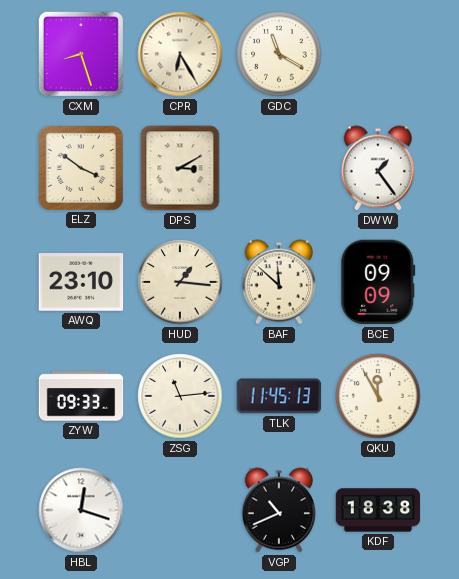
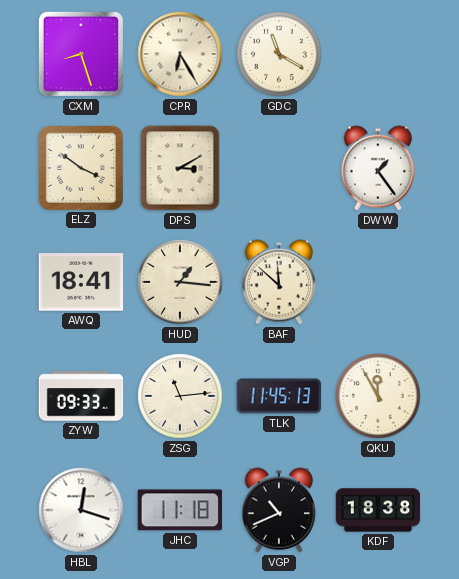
AWQ: 23:10 -> 18:41 (81, 282)
BCE: 09:09 -> none (378, 282)
JHC: none -> 11:18 (180, 510)
